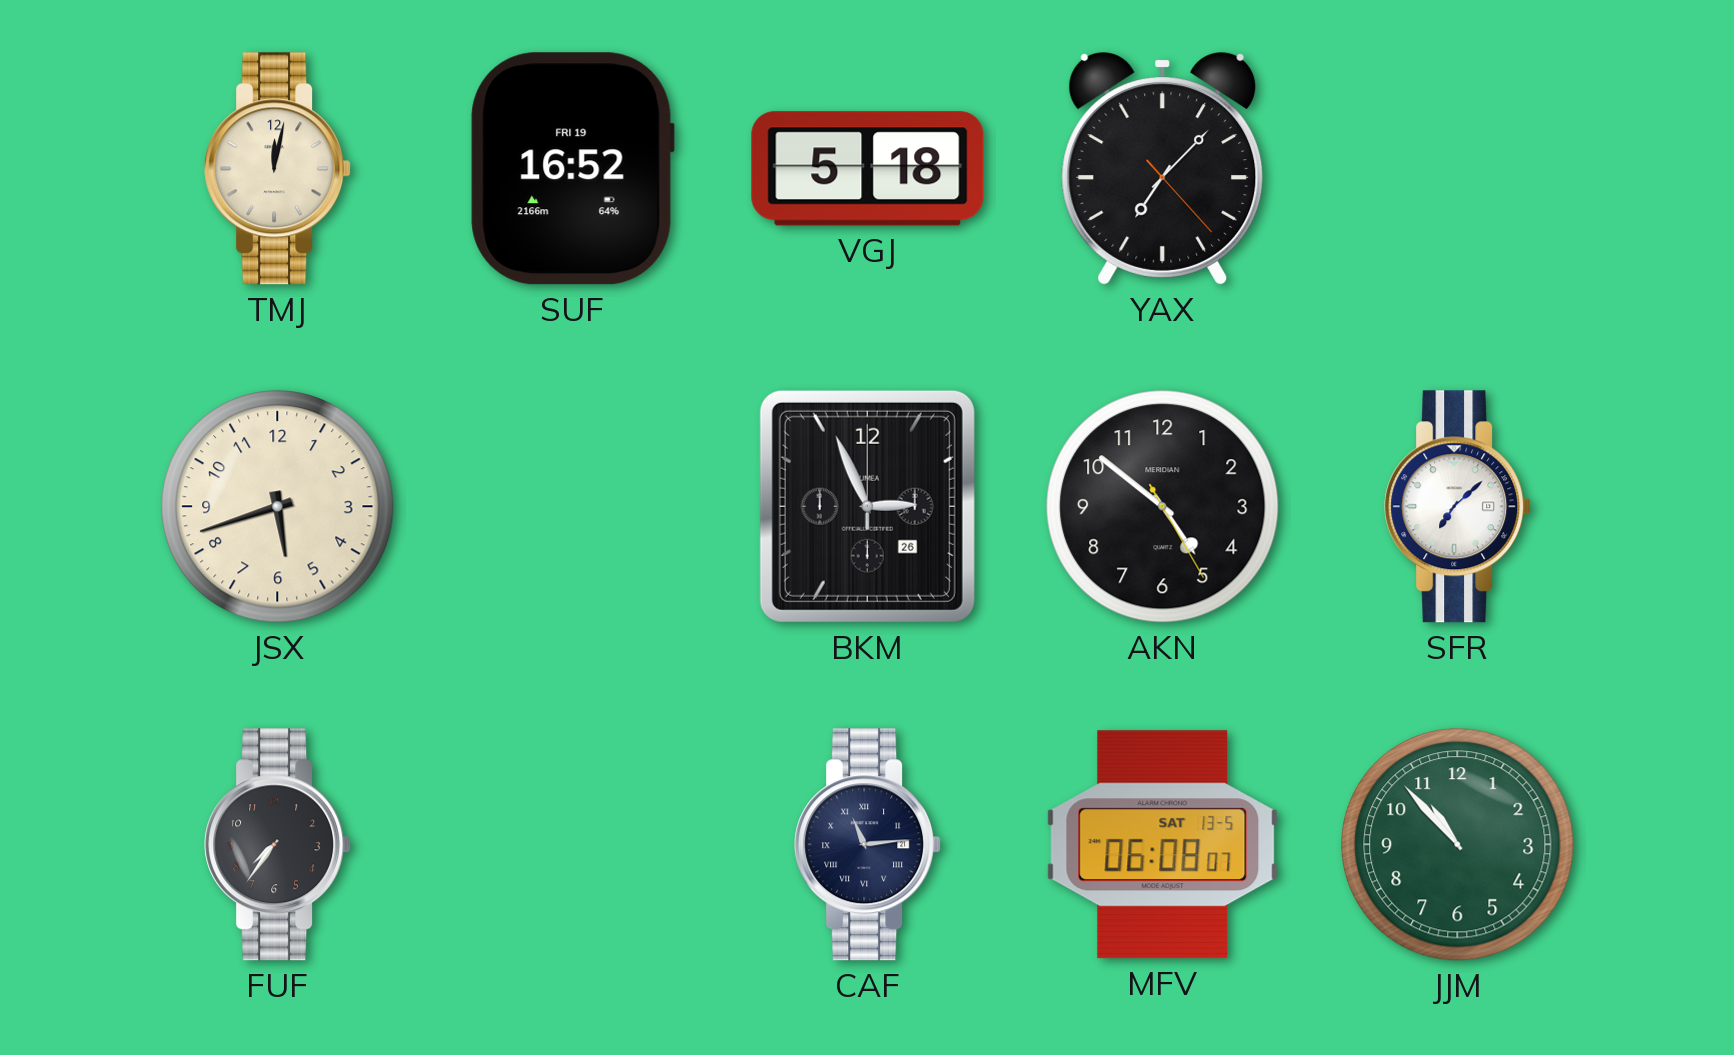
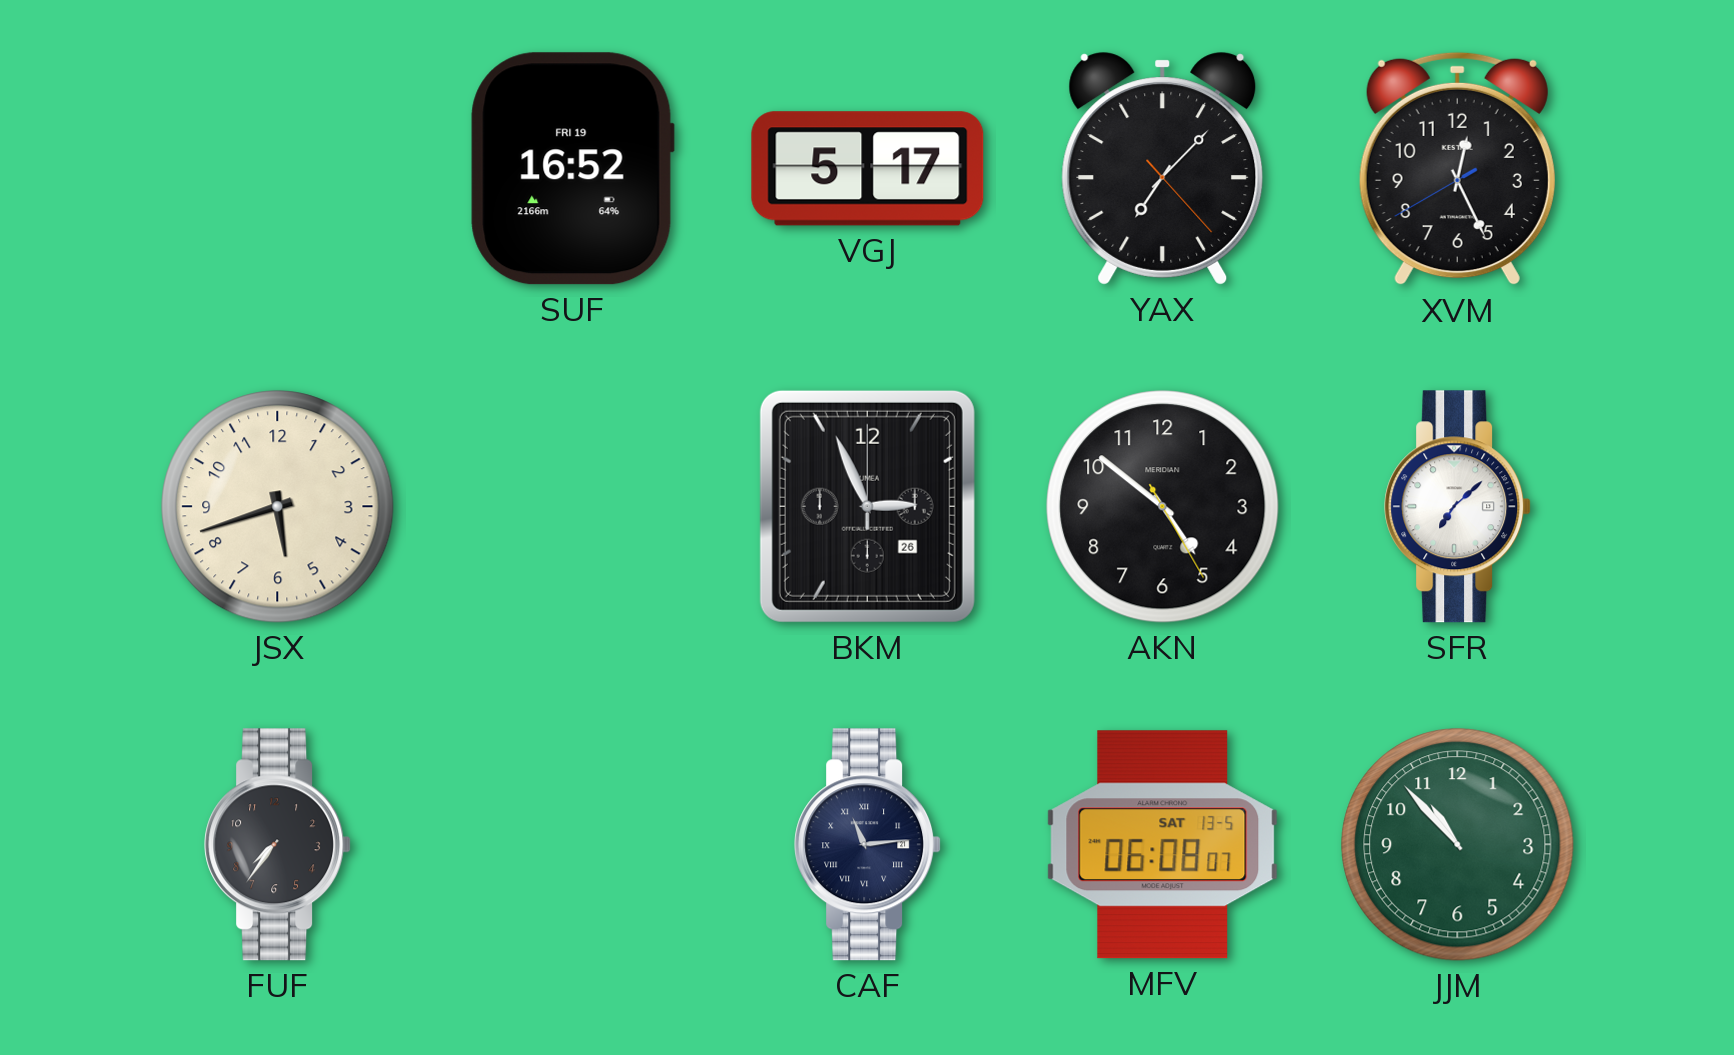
TMJ: 12:02 -> none (278, 169)
VGJ: 5:18 -> 5:17 (868, 169)
XVM: none -> 12:25 (1457, 169)
